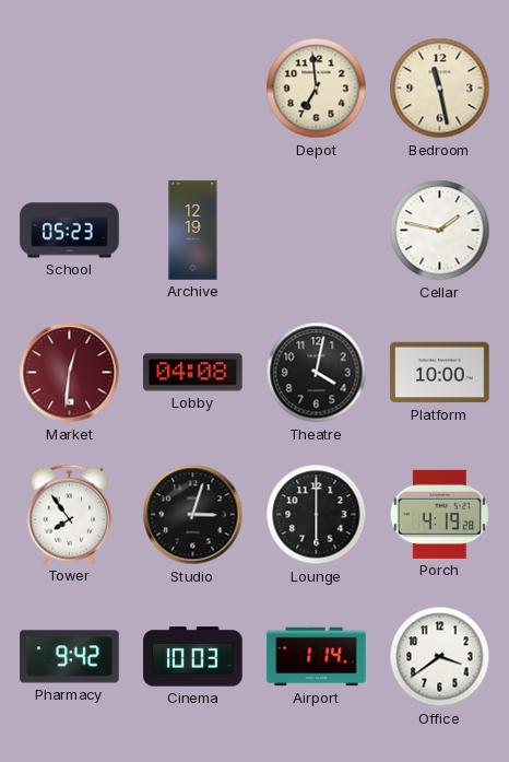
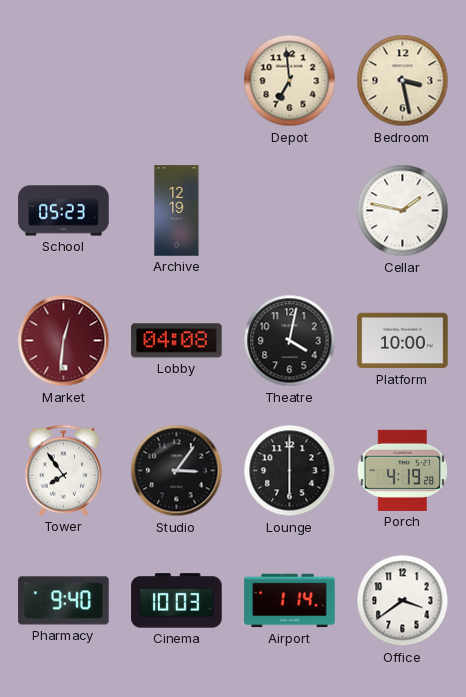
Bedroom: 11:28 -> 3:28 (403, 81)
Studio: 3:03 -> 3:06 (177, 471)
Pharmacy: 9:42 -> 9:40 (64, 601)
